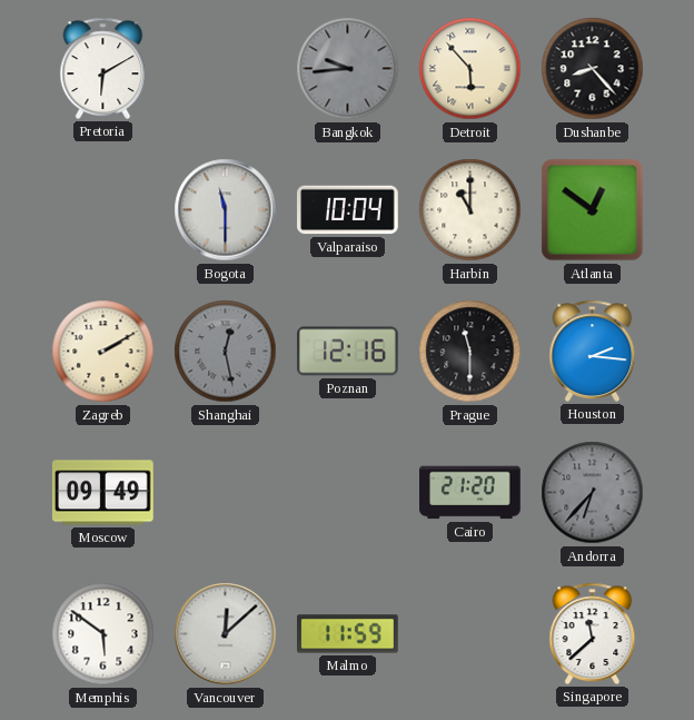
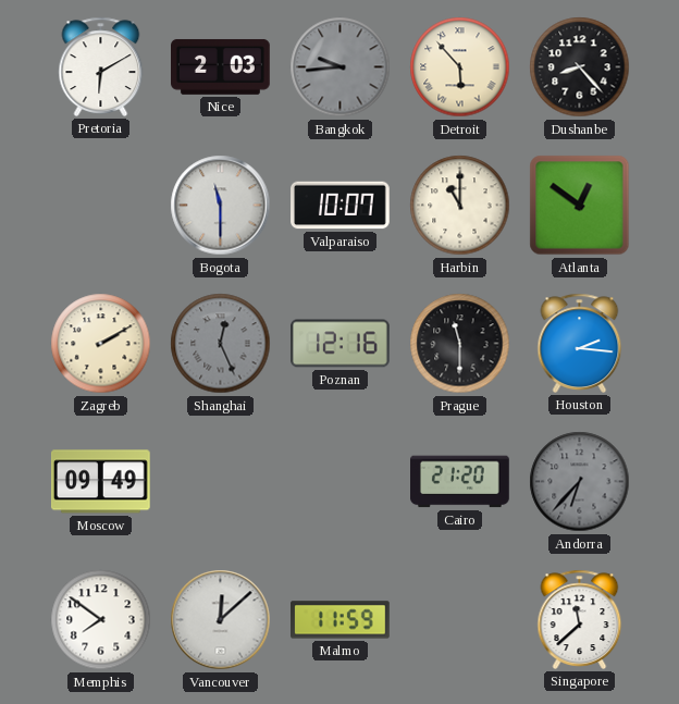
Nice: none -> 2:03 (221, 66)
Valparaiso: 10:04 -> 10:07 (341, 206)
Shanghai: 12:28 -> 12:26 (221, 344)
Memphis: 5:51 -> 7:51 (101, 620)
